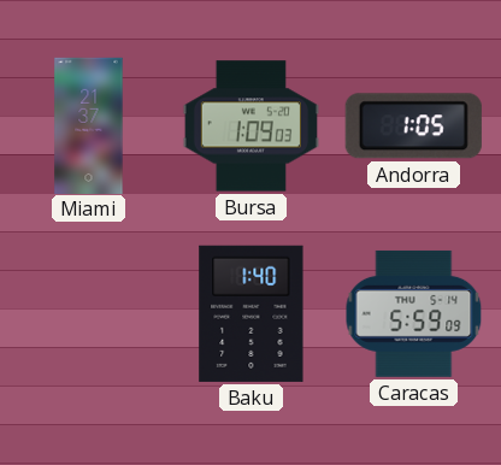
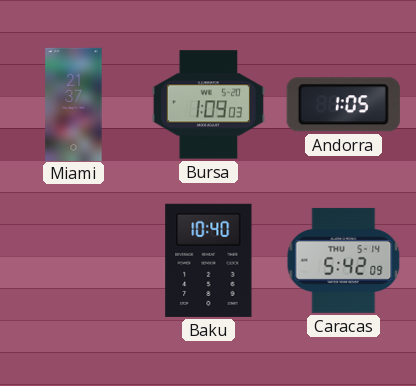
Baku: 1:40 -> 10:40 (209, 260)
Caracas: 5:59 -> 5:42 (344, 260)
